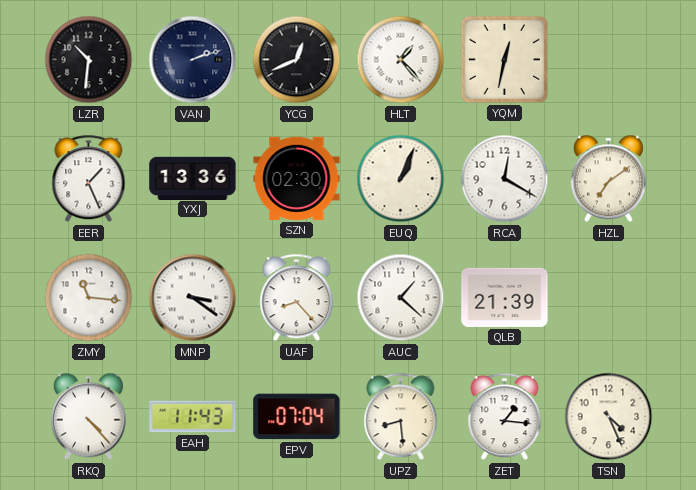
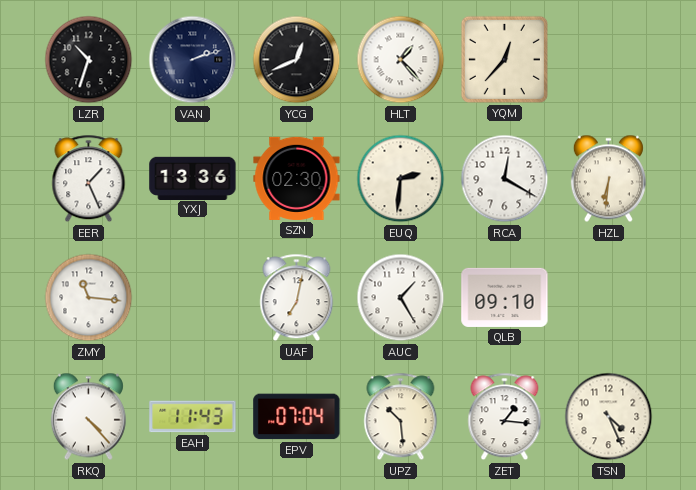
LZR: 10:31 -> 10:33 (89, 60)
YQM: 12:32 -> 12:37 (504, 59)
EUQ: 1:04 -> 2:31 (401, 179)
HZL: 7:09 -> 6:31 (608, 179)
MNP: 3:21 -> none (193, 298)
UAF: 8:23 -> 7:02 (297, 298)
AUC: 1:22 -> 1:25 (401, 298)
QLB: 21:39 -> 09:10 (505, 297)
UPZ: 8:29 -> 10:29 (401, 417)
